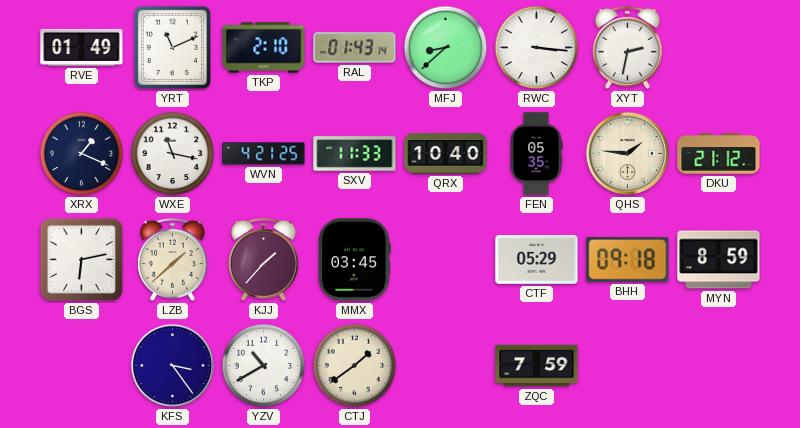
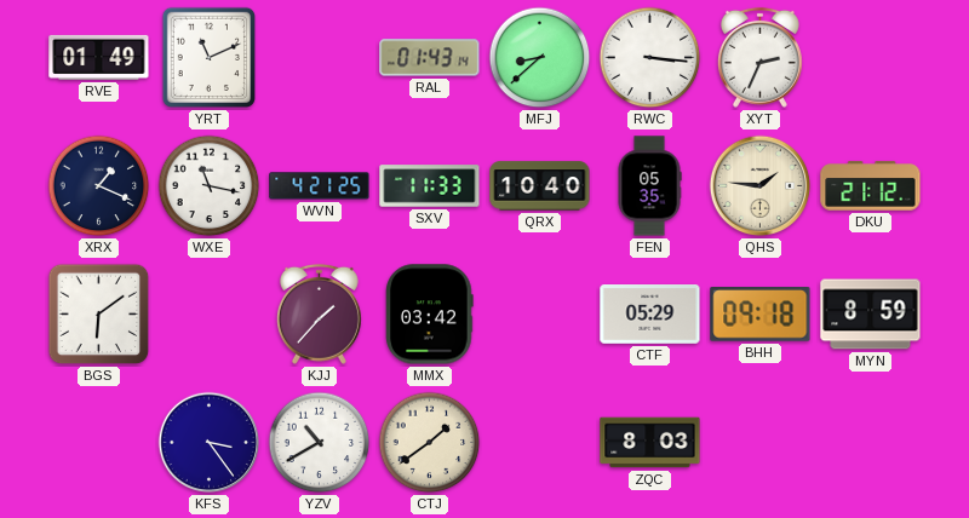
TKP: 2:10 -> none (264, 48)
XYT: 2:32 -> 2:34 (759, 57)
BGS: 6:13 -> 6:09 (99, 315)
LZB: 1:38 -> none (172, 259)
MMX: 03:45 -> 03:42 (430, 315)
ZQC: 7:59 -> 8:03 (650, 443)
